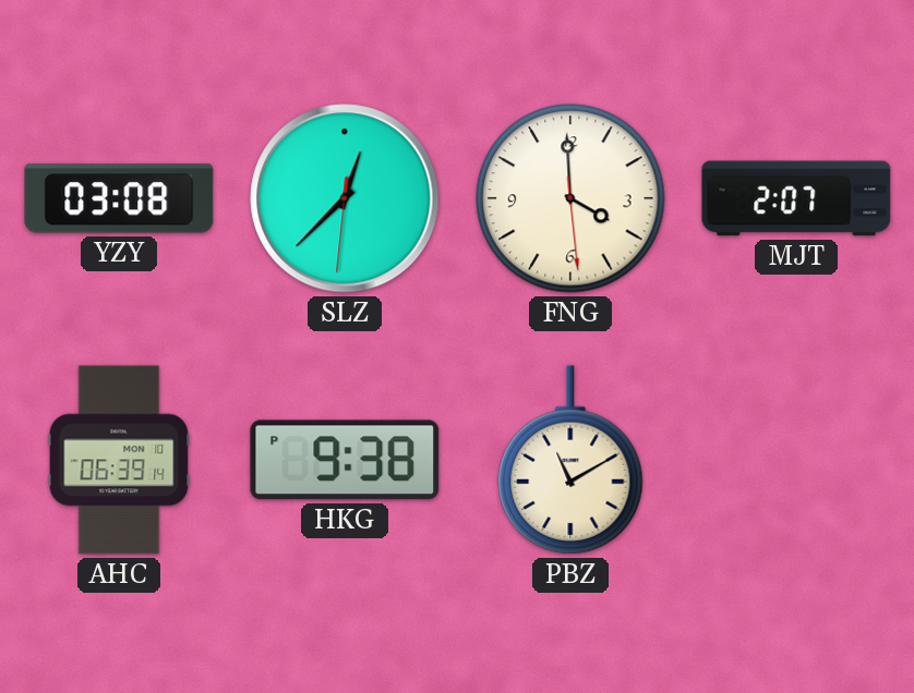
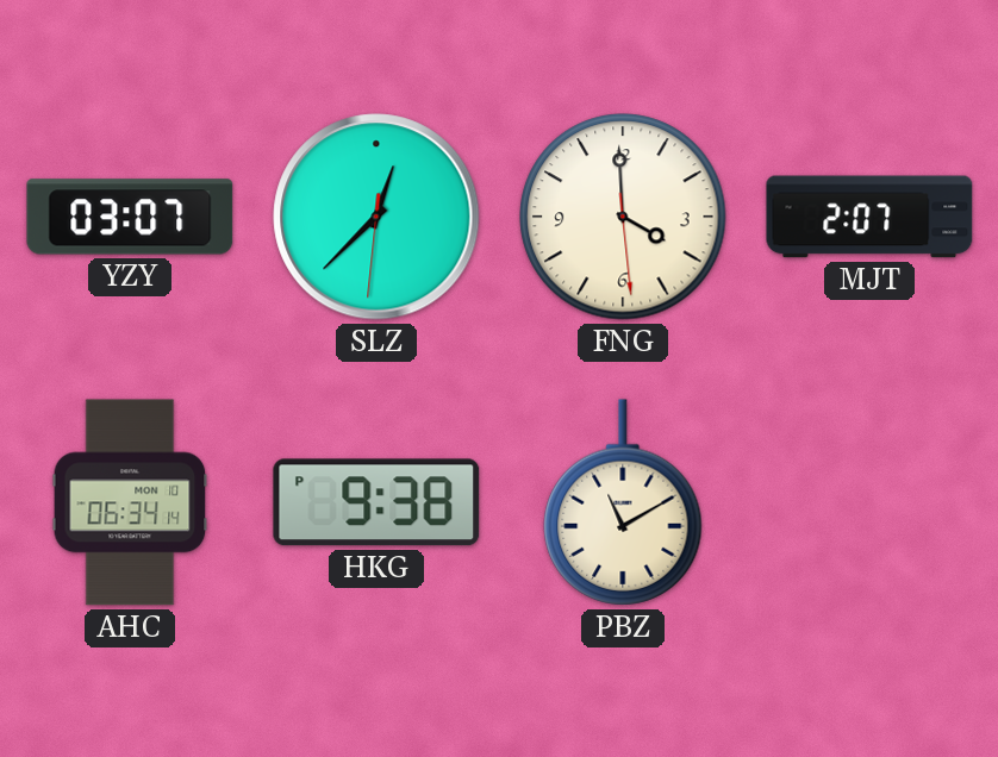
YZY: 03:08 -> 03:07 (130, 217)
AHC: 06:39 -> 06:34 (130, 502)
